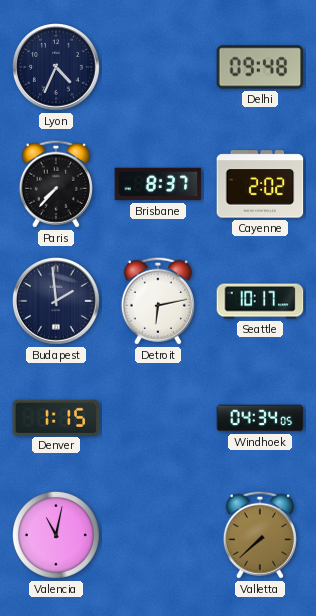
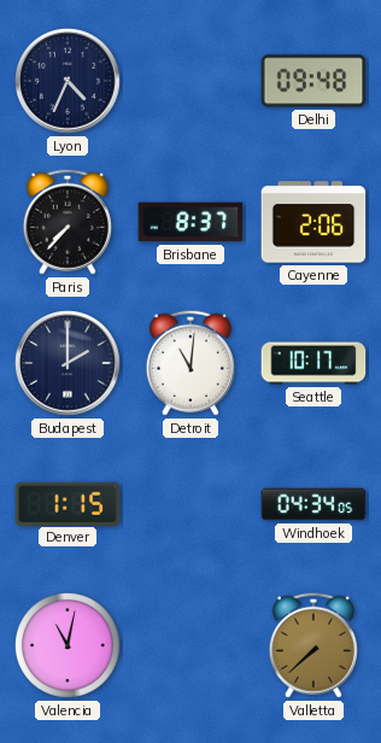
Cayenne: 2:02 -> 2:06 (313, 222)
Budapest: 1:59 -> 2:00 (69, 364)
Detroit: 6:13 -> 11:01 (190, 363)
